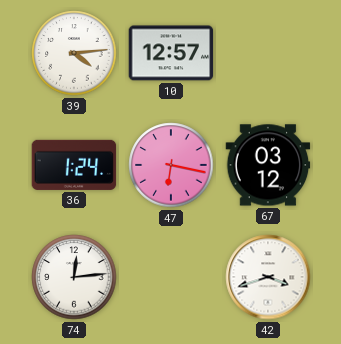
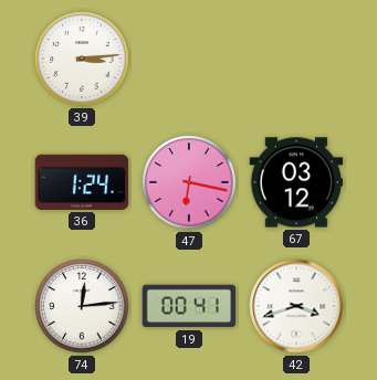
39: 4:14 -> 3:14 (82, 59)
10: 12:57 -> none (171, 53)
19: none -> 00:41 (189, 306)
